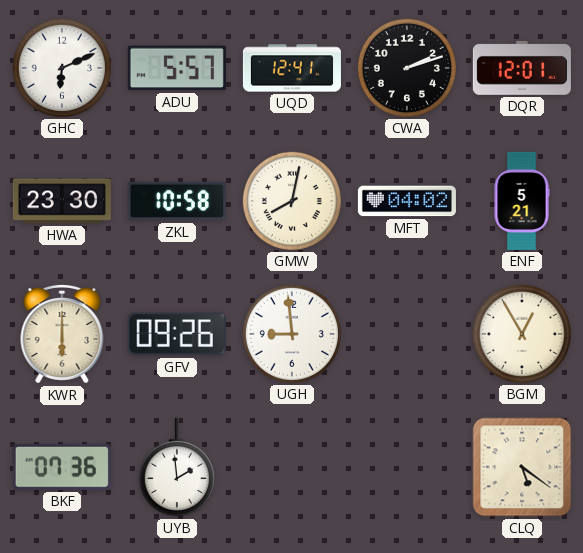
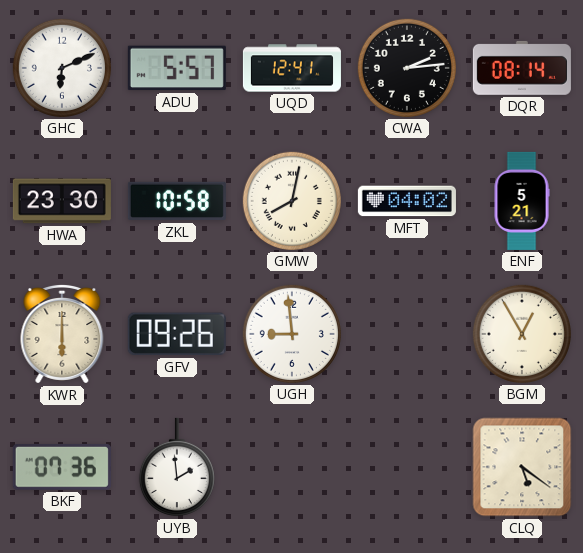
CWA: 2:12 -> 2:14 (407, 68)
DQR: 12:01 -> 08:14 (522, 68)
